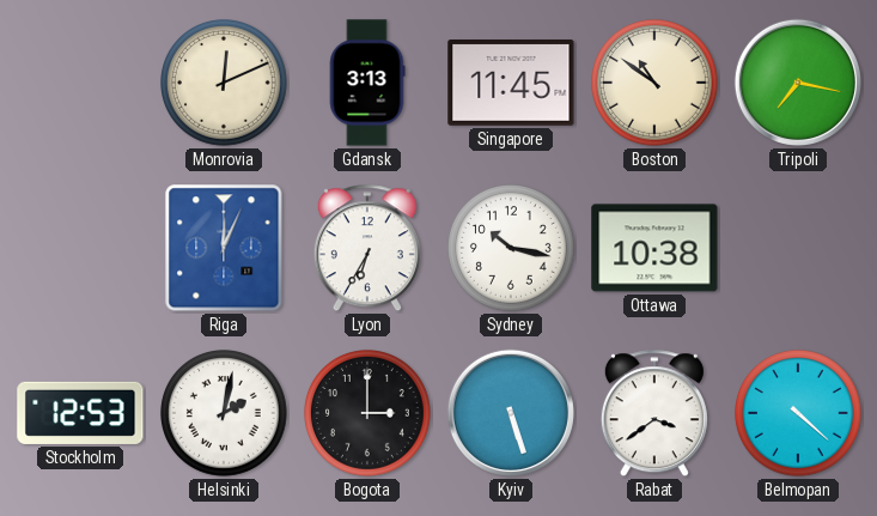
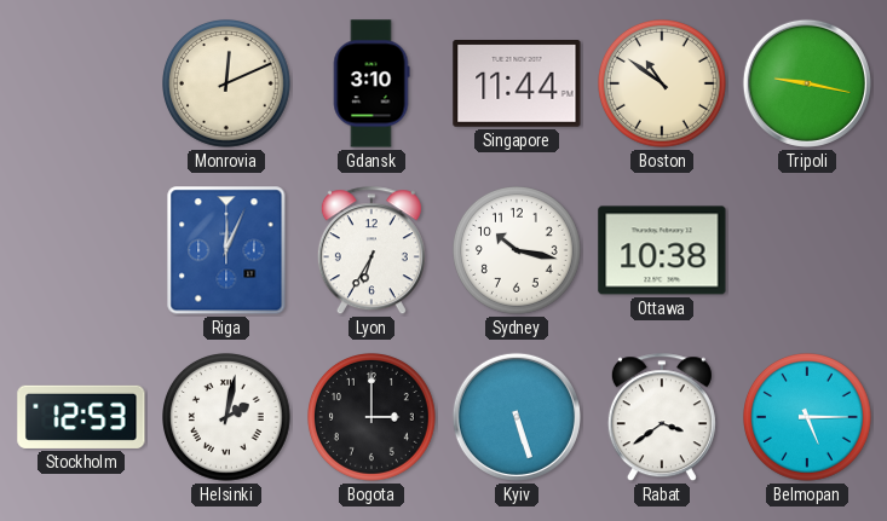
Gdansk: 3:13 -> 3:10 (371, 83)
Singapore: 11:45 -> 11:44 (517, 83)
Tripoli: 7:17 -> 9:17 (807, 83)
Belmopan: 4:22 -> 5:15 (808, 418)
